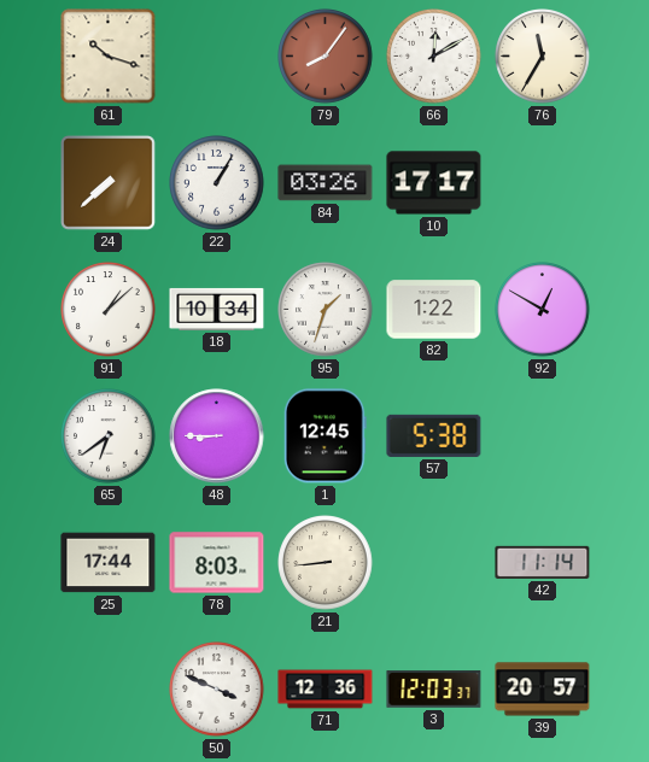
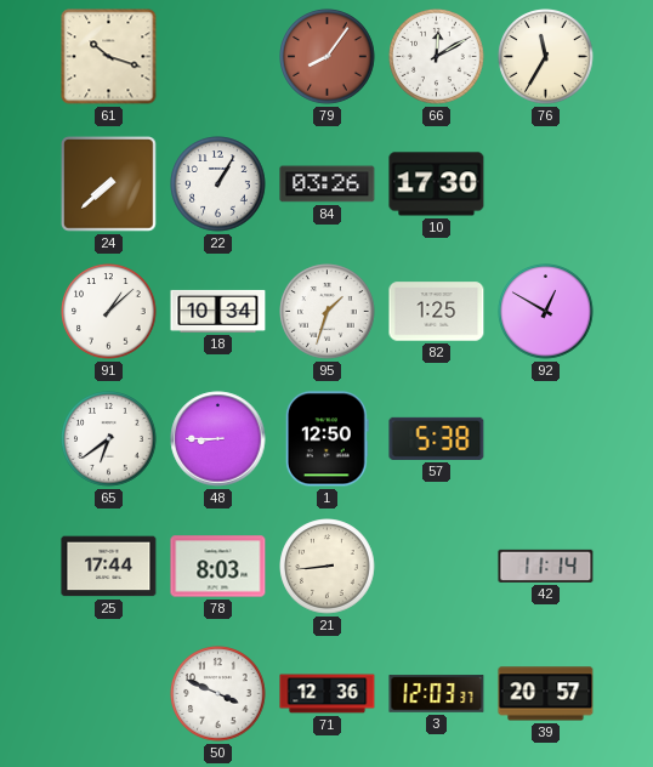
10: 17:17 -> 17:30 (437, 184)
82: 1:22 -> 1:25 (437, 312)
1: 12:45 -> 12:50 (326, 439)
